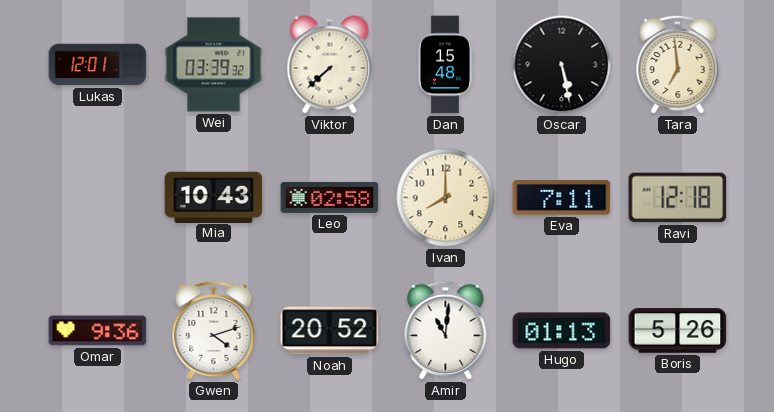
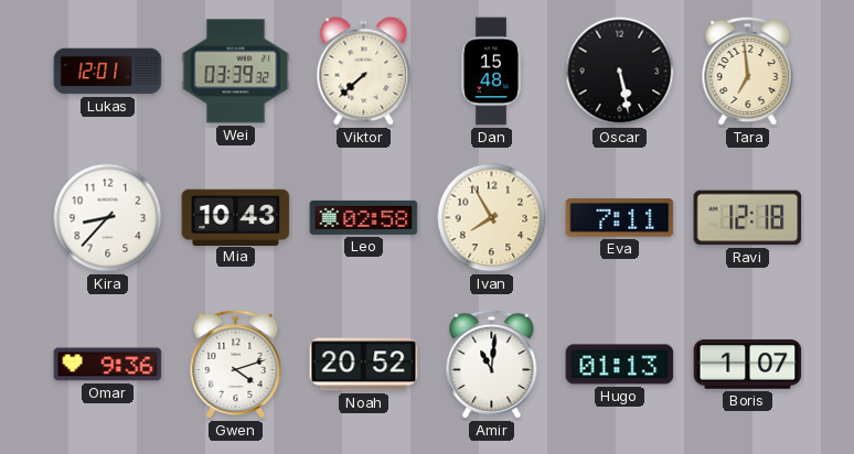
Kira: none -> 8:37 (108, 218)
Ivan: 8:00 -> 7:55 (492, 218)
Boris: 5:26 -> 1:07 (748, 365)
